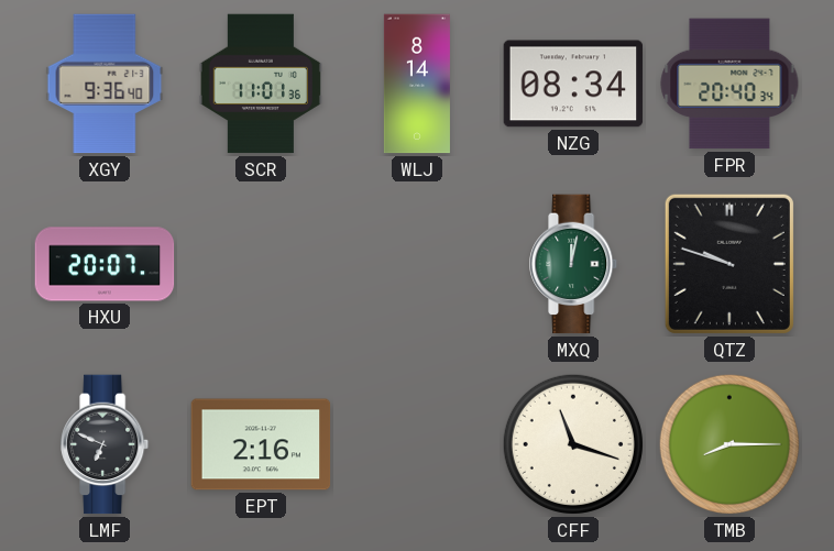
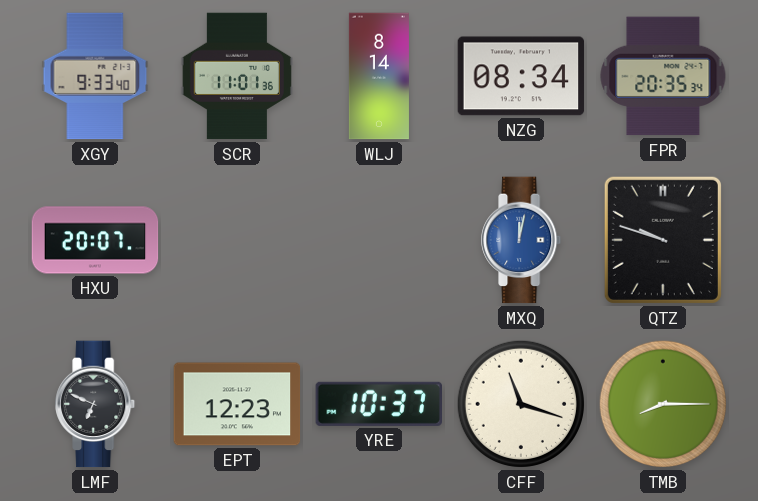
XGY: 9:36 -> 9:33 (95, 76)
FPR: 20:40 -> 20:35 (663, 76)
MXQ dial: green -> blue (522, 240)
EPT: 2:16 -> 12:23 (237, 404)
YRE: none -> 10:37 (378, 404)
